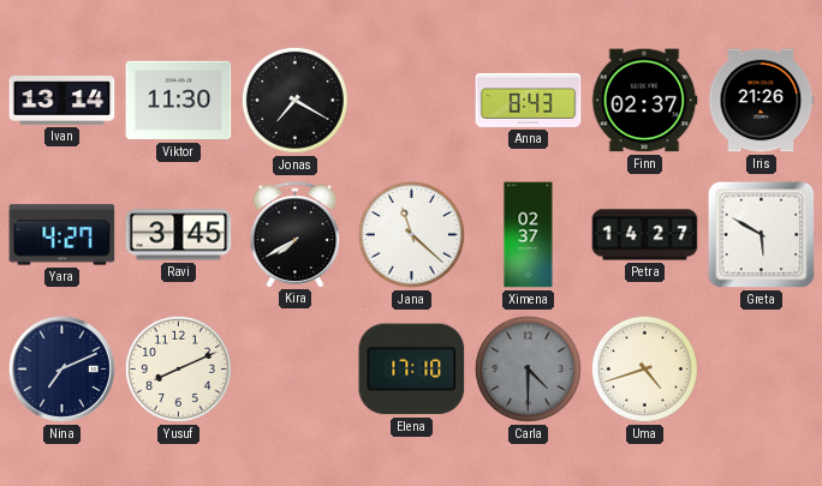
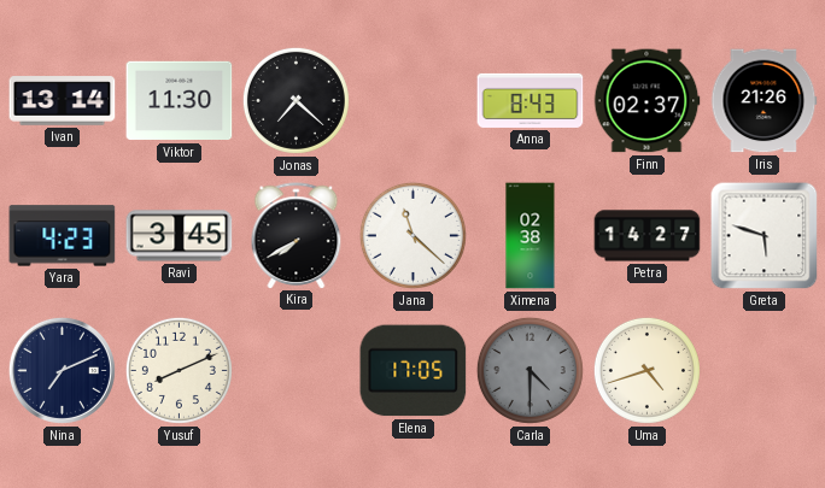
Jonas: 7:20 -> 7:22 (296, 100)
Yara: 4:27 -> 4:23 (63, 236)
Ximena: 02:37 -> 02:38 (531, 236)
Greta: 5:50 -> 5:48 (765, 236)
Elena: 17:10 -> 17:05 (414, 371)
